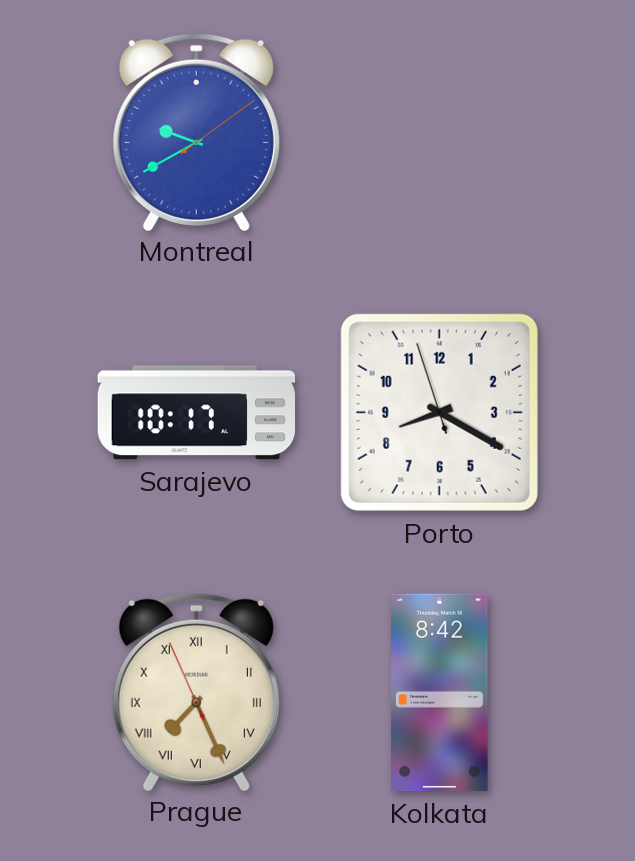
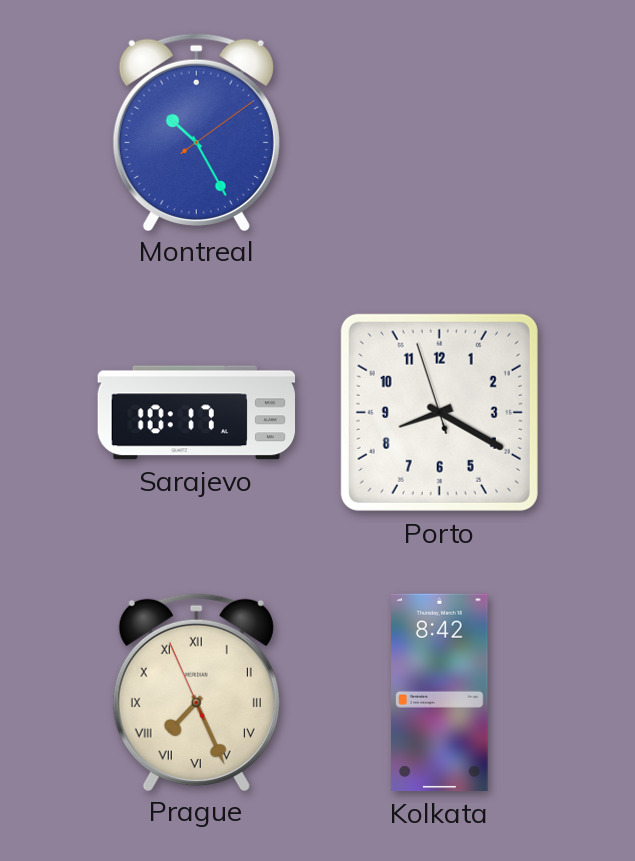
Montreal: 9:40 -> 10:25 (196, 131)
